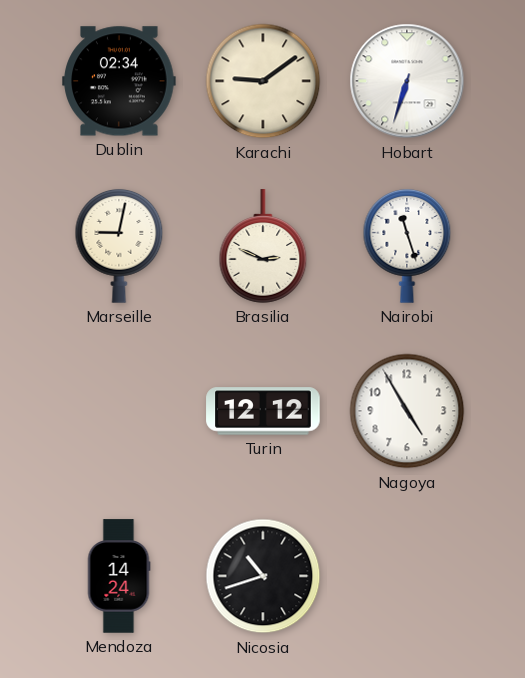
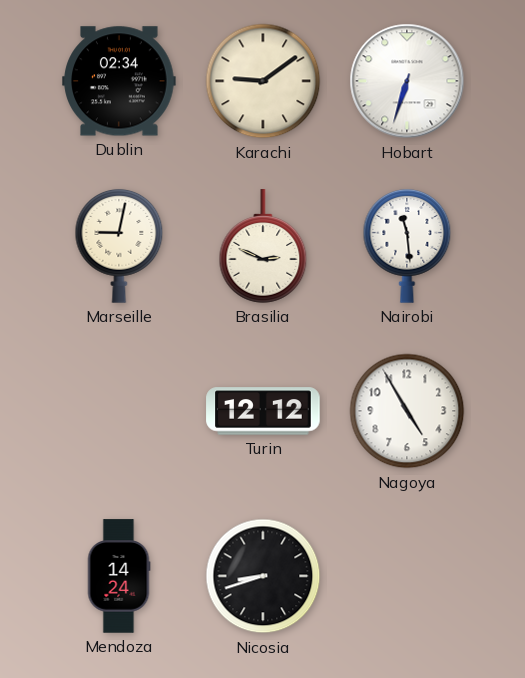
Nairobi: 11:27 -> 11:29 (407, 246)
Nicosia: 10:42 -> 8:42 (263, 576)
